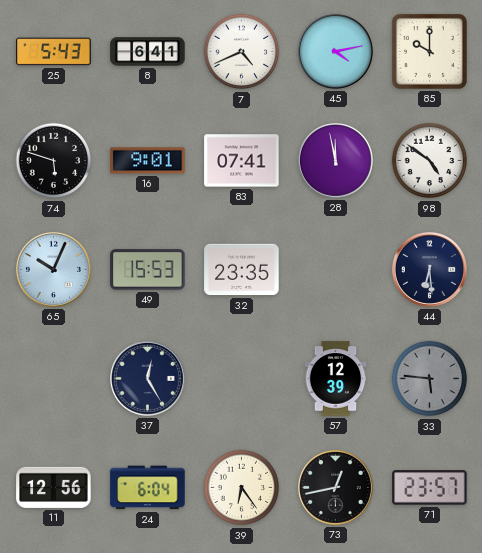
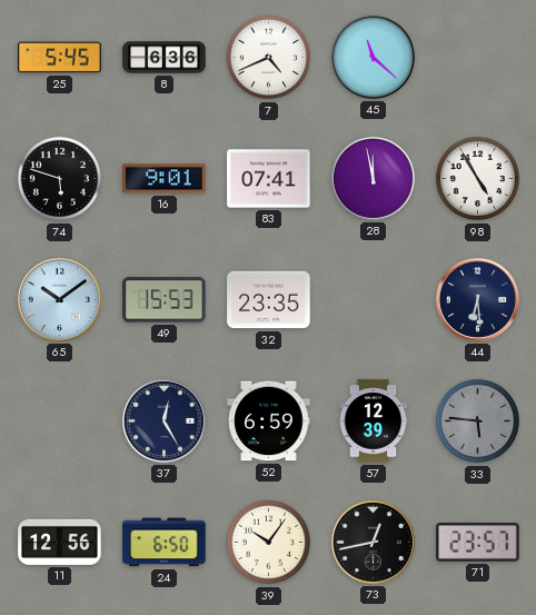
25: 5:43 -> 5:45 (60, 58)
8: 6:41 -> 6:36 (165, 58)
45: 4:13 -> 11:22 (373, 57)
85: 10:00 -> none (429, 51)
98: 4:51 -> 4:55 (478, 179)
65: 10:04 -> 10:09 (59, 299)
52: none -> 6:59 (269, 421)
24: 6:04 -> 6:50 (165, 543)
39: 6:24 -> 10:06 (269, 543)
